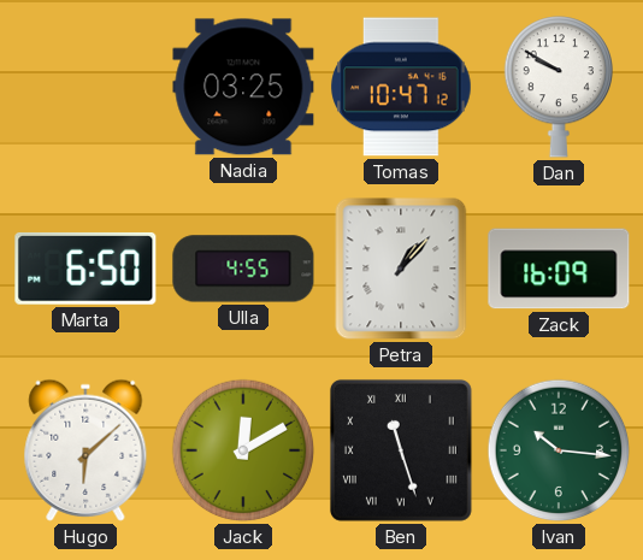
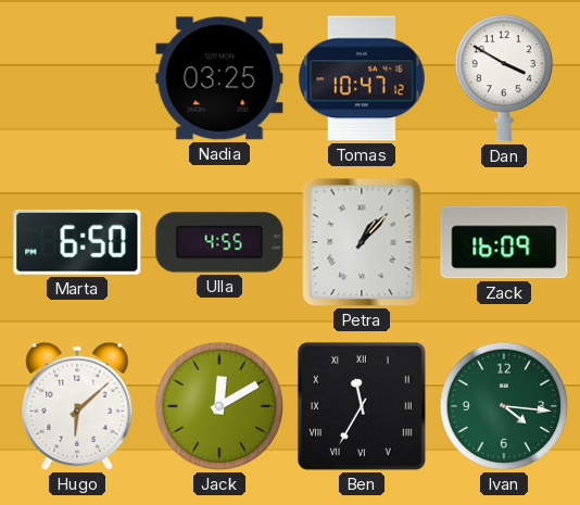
Dan: 9:50 -> 3:50 (503, 78)
Ben: 11:27 -> 11:35 (362, 406)
Ivan: 10:16 -> 4:16 (504, 406)
